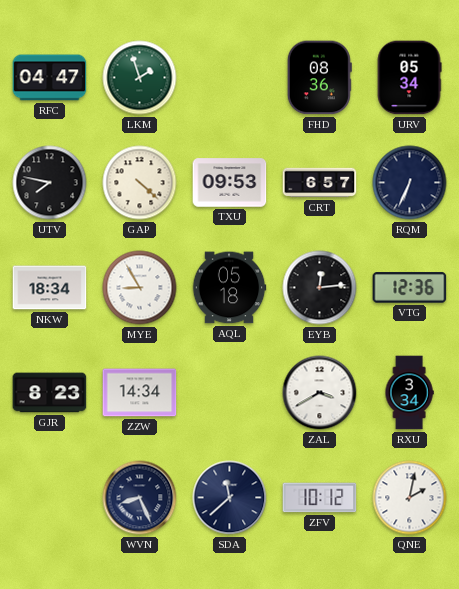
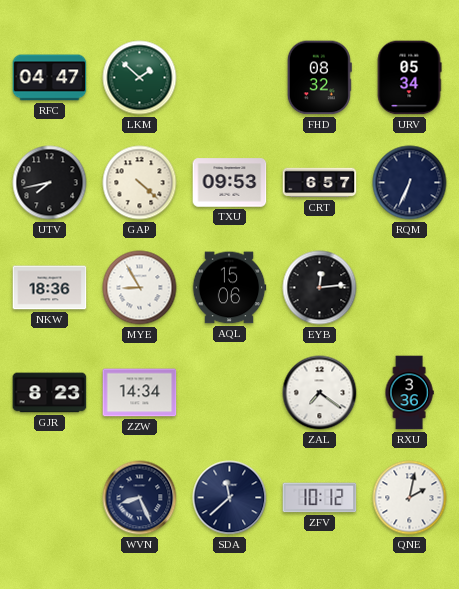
LKM: 1:57 -> 1:52 (140, 78)
FHD: 08:36 -> 08:32 (319, 78)
UTV: 7:47 -> 7:43 (50, 183)
NKW: 18:34 -> 18:36 (50, 288)
AQL: 05:18 -> 15:06 (229, 288)
VTG: 12:36 -> none (410, 288)
ZAL: 3:40 -> 7:21 (320, 393)
RXU: 3:34 -> 3:36 (409, 393)
